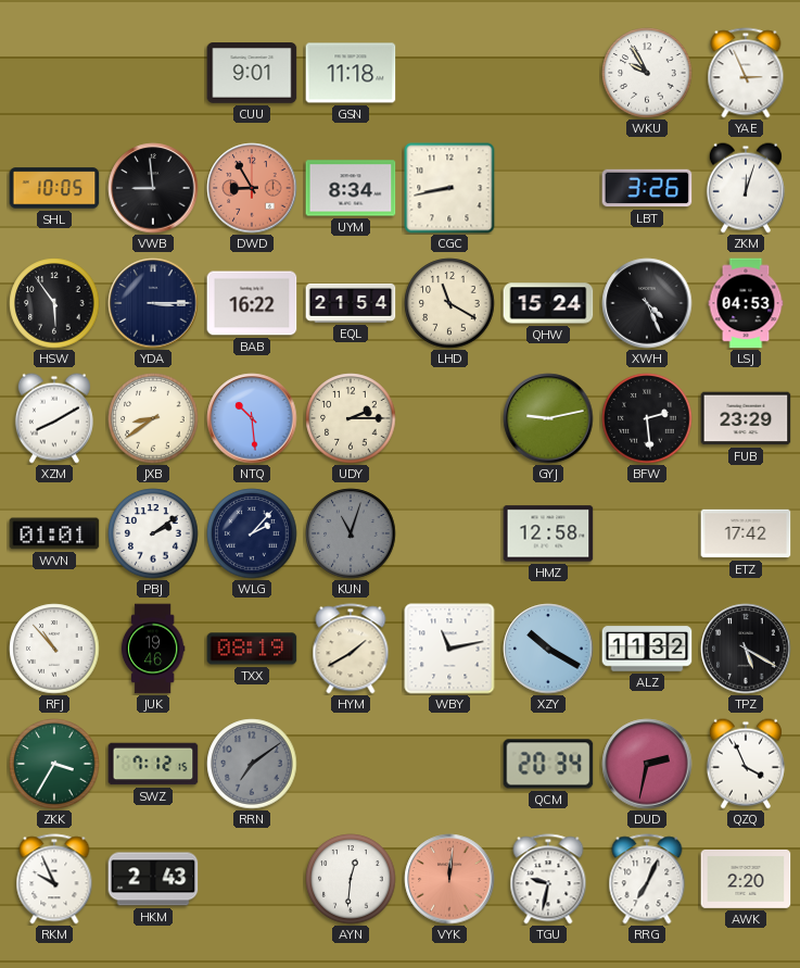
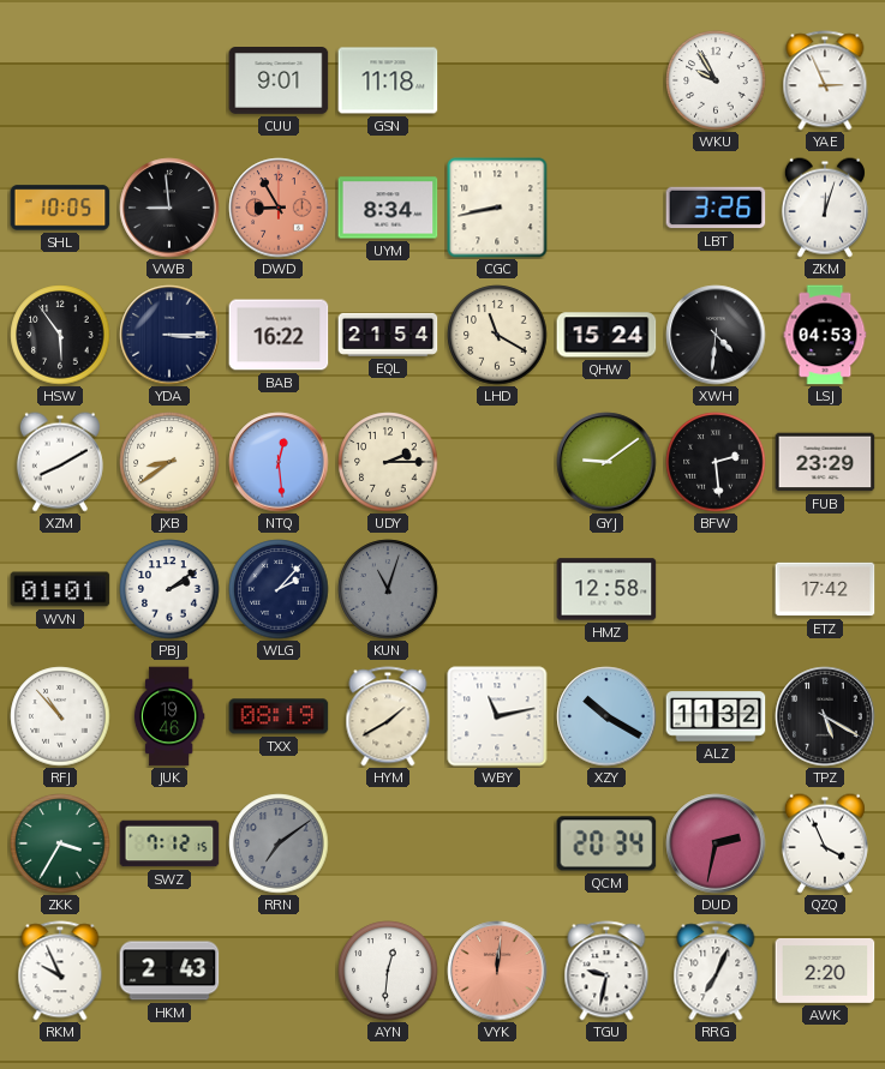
XWH: 4:26 -> 4:31 (716, 335)
NTQ: 10:29 -> 12:29 (279, 462)
GYJ: 9:13 -> 9:09 (606, 462)
